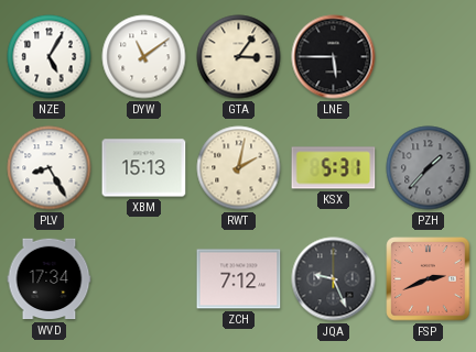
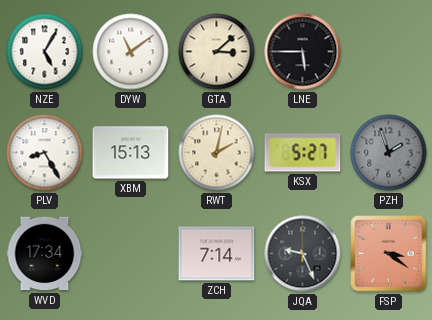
GTA: 3:06 -> 3:08 (217, 52)
KSX: 5:31 -> 5:27 (303, 153)
PZH: 1:37 -> 1:57 (389, 153)
ZCH: 7:12 -> 7:14 (217, 254)
FSP: 2:41 -> 3:21 (389, 254)
